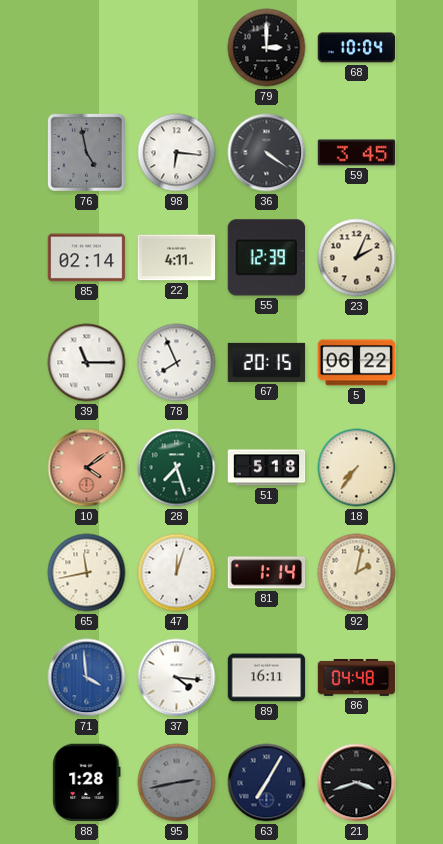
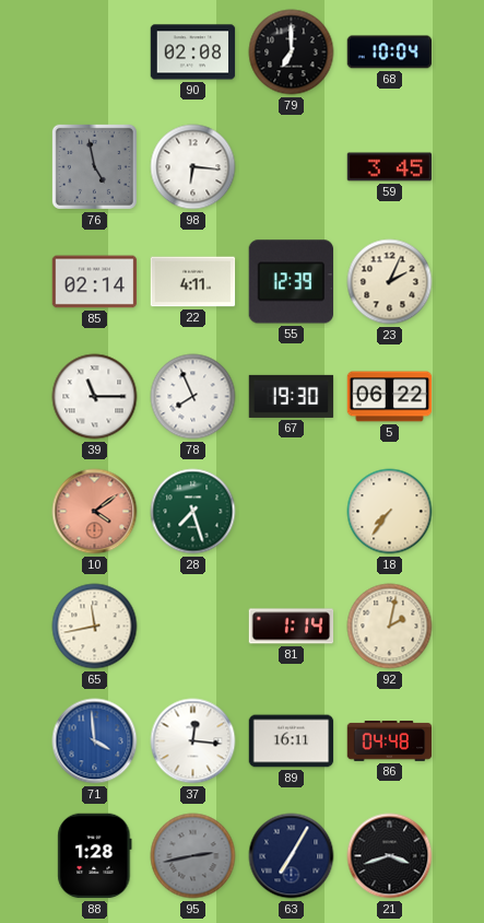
90: none -> 02:08 (193, 52)
79: 3:00 -> 7:00 (292, 52)
36: 4:21 -> none (267, 153)
67: 20:15 -> 19:30 (292, 396)
51: 5:18 -> none (267, 468)
47: 12:03 -> none (177, 573)
37: 4:16 -> 12:16 (193, 741)
